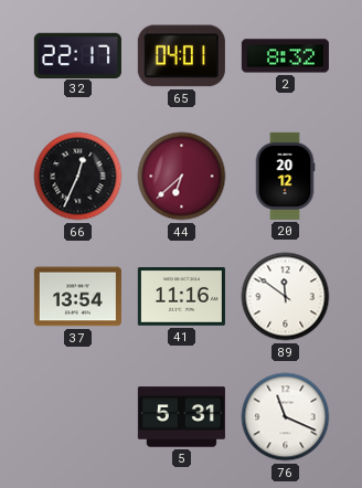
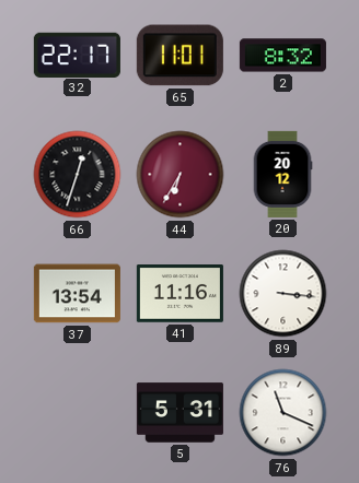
65: 04:01 -> 11:01 (179, 56)
66: 12:34 -> 12:33 (78, 175)
44: 6:38 -> 6:35 (181, 175)
89: 11:51 -> 3:16 (283, 294)
